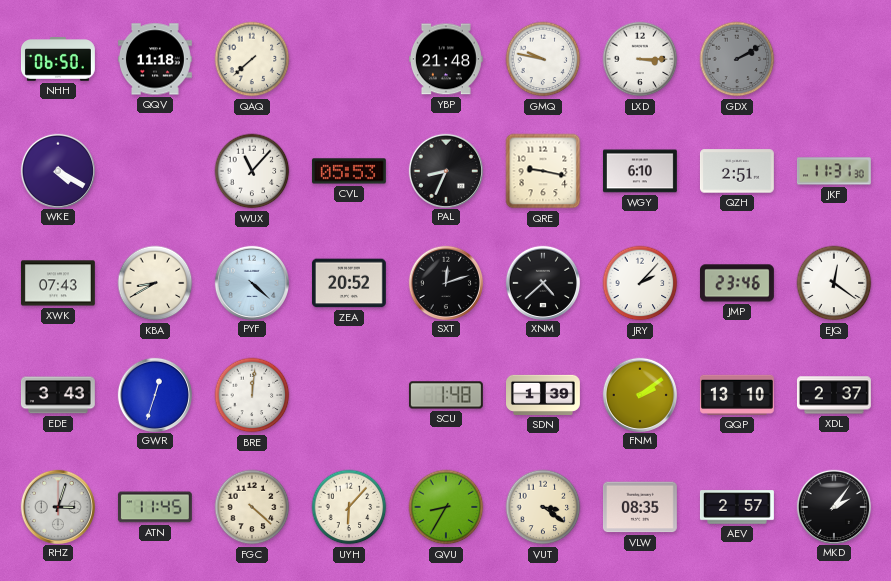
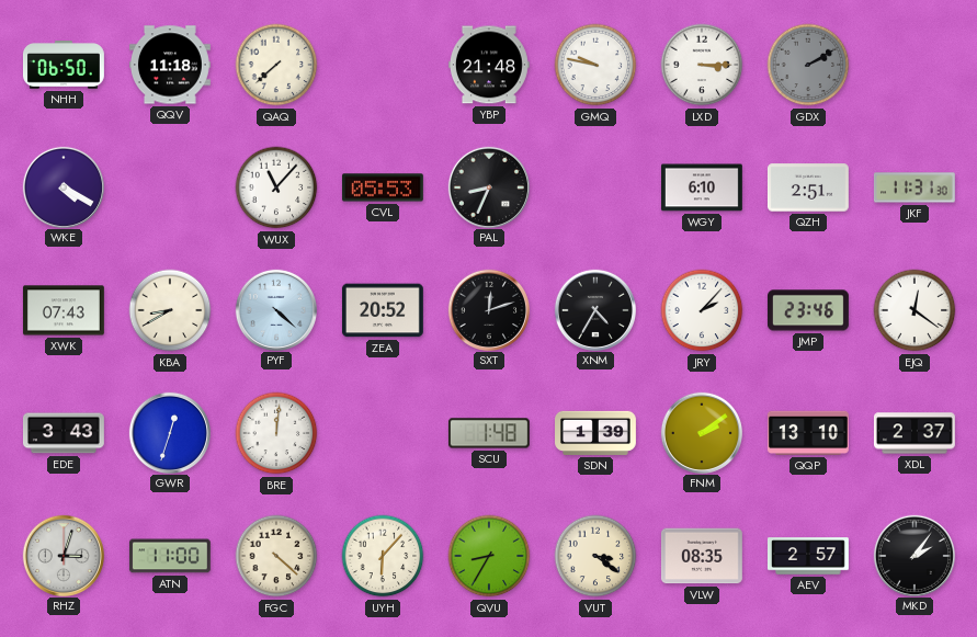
QRE: 9:17 -> none (543, 171)
XNM: 4:38 -> 4:35 (594, 309)
ATN: 11:45 -> 11:00 (170, 556)
